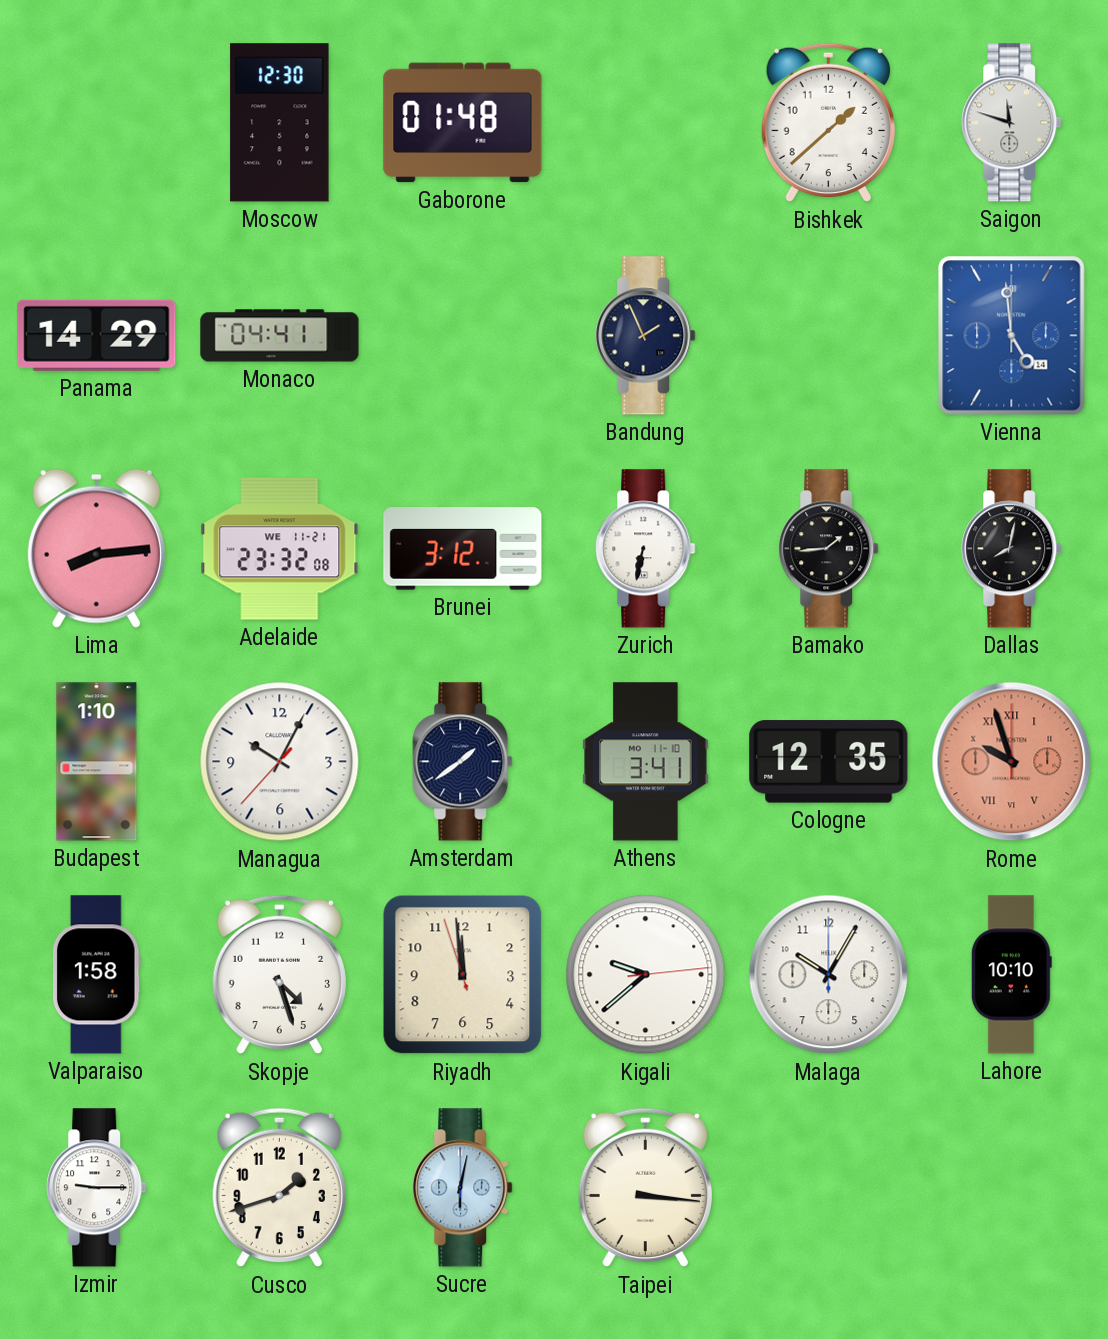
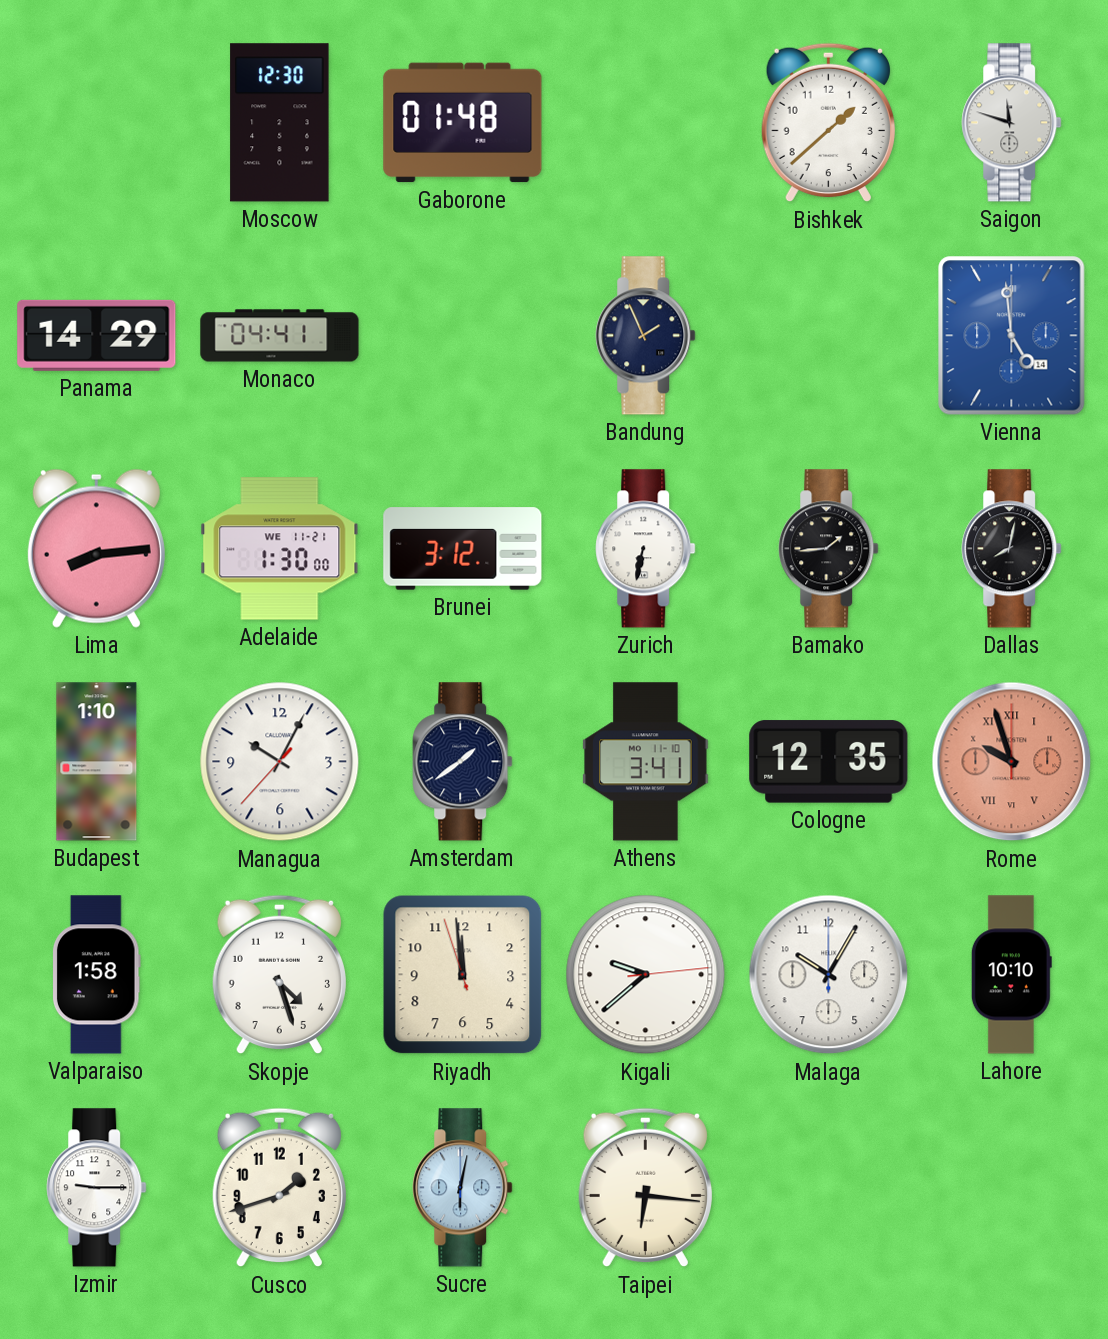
Adelaide: 23:32 -> 1:30 (280, 549)
Taipei: 3:16 -> 6:16 (645, 1188)
